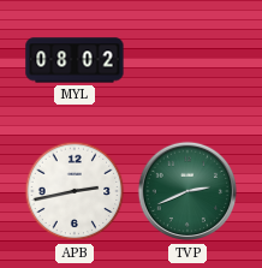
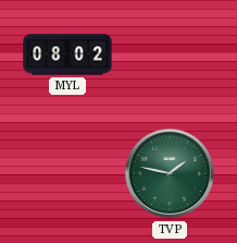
APB: 2:43 -> none (75, 191)
TVP: 2:41 -> 1:47 (170, 173)
